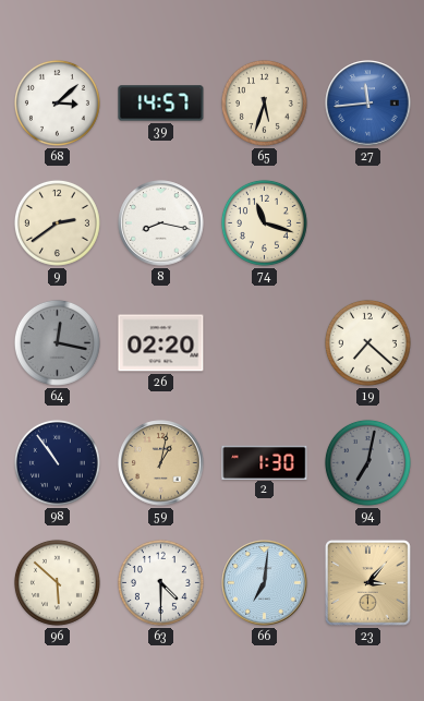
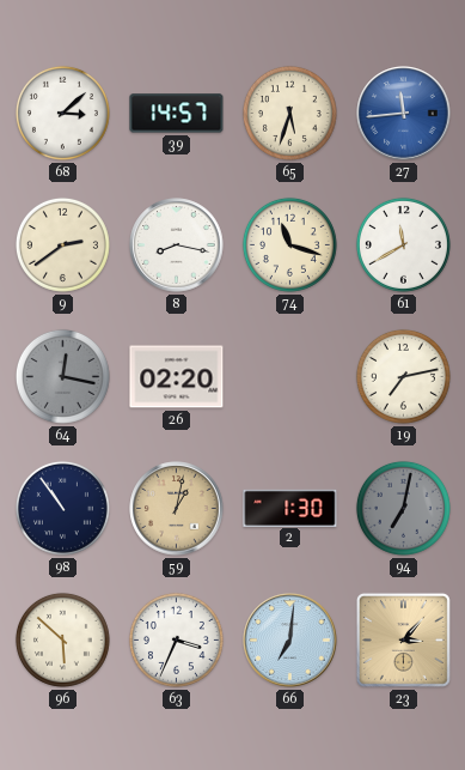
61: none -> 11:40 (403, 244)
19: 7:22 -> 7:13 (403, 376)
63: 4:30 -> 3:34 (176, 639)
